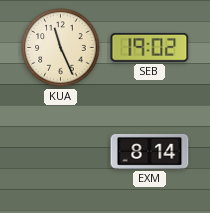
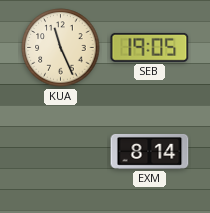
SEB: 19:02 -> 19:05 (150, 47)
